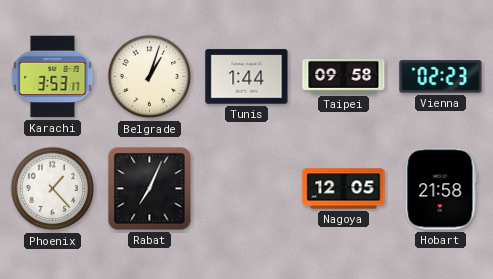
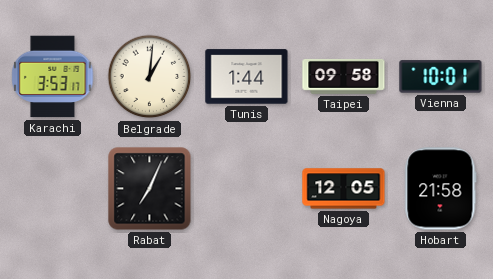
Belgrade: 1:03 -> 1:01 (150, 77)
Vienna: 02:23 -> 10:01 (441, 77)
Phoenix: 1:23 -> none (53, 189)
